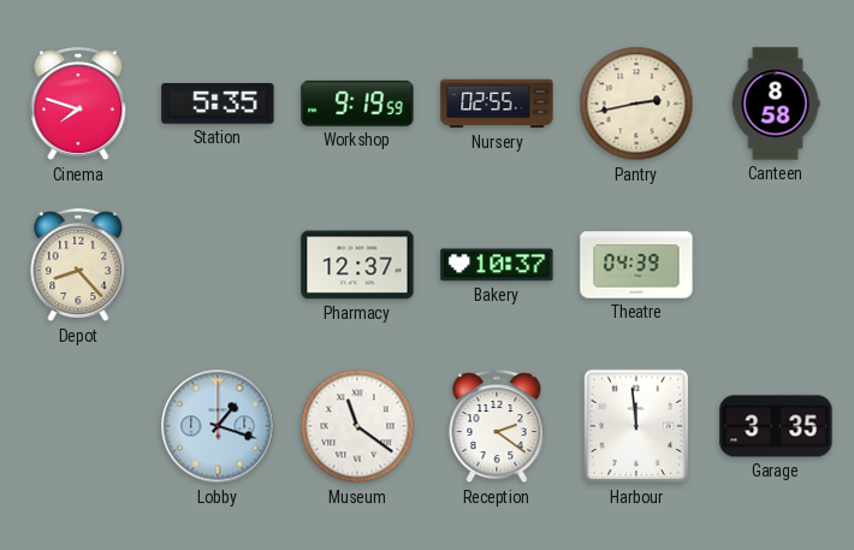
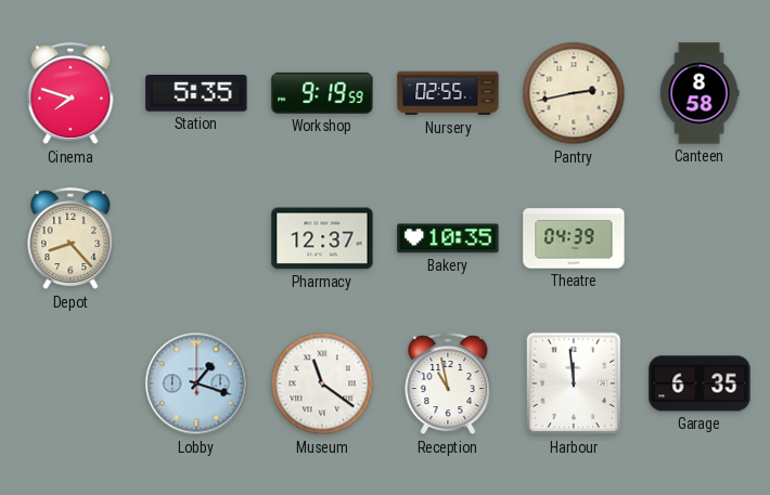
Bakery: 10:37 -> 10:35 (448, 238)
Reception: 2:21 -> 10:58 (448, 385)
Garage: 3:35 -> 6:35 (700, 383)
